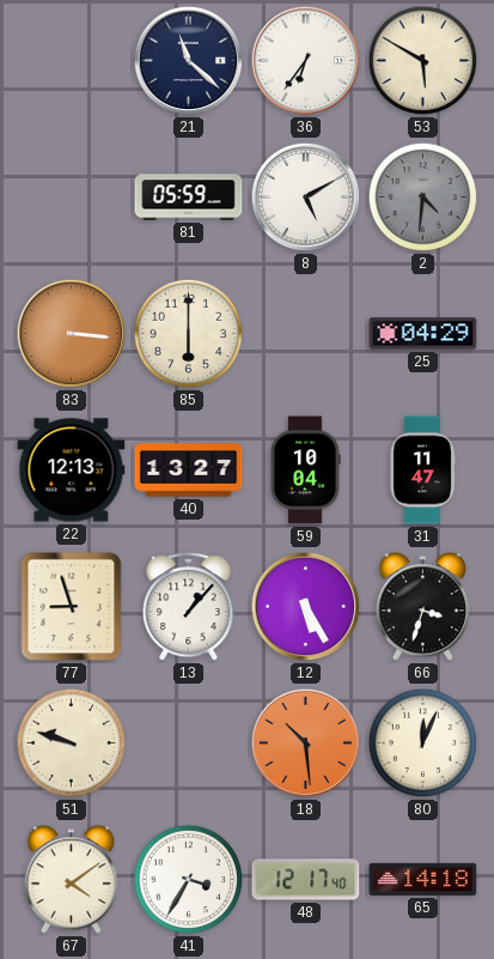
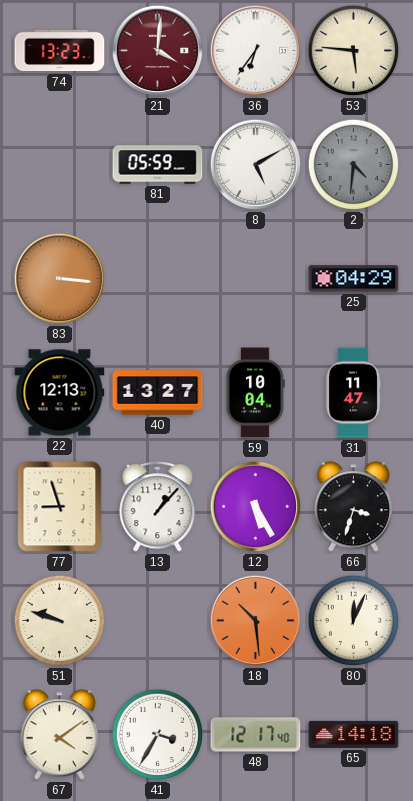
74: none -> 13:23 (60, 51)
21: 11:22 -> 4:01 (158, 51)
21 dial: navy -> burgundy (158, 51)
53: 5:50 -> 5:46 (354, 51)
85: 6:00 -> none (189, 334)
